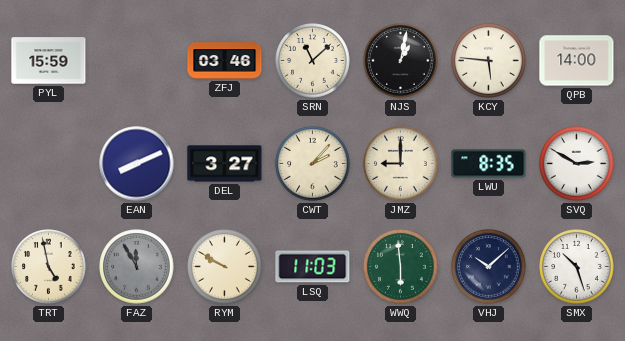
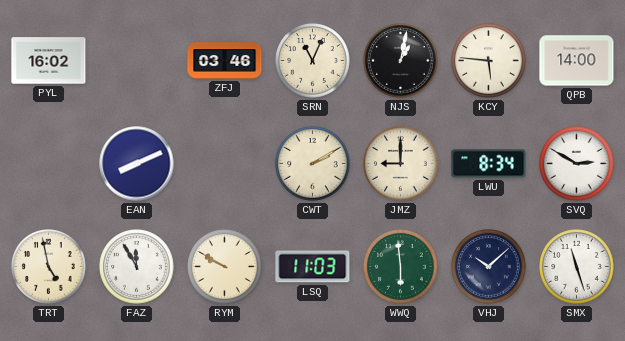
PYL: 15:59 -> 16:02 (49, 61)
SRN: 11:08 -> 11:04 (313, 61)
DEL: 3:27 -> none (225, 164)
CWT: 2:07 -> 2:10 (313, 164)
LWU: 8:35 -> 8:34 (489, 164)
FAZ dial: grey -> white (137, 267)
SMX: 10:27 -> 11:27 (577, 267)
